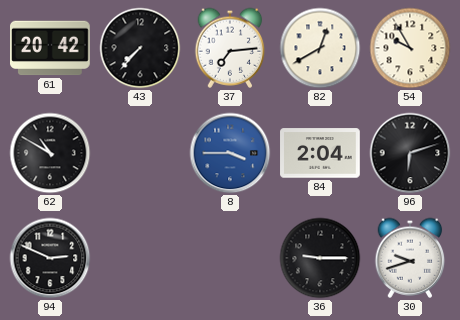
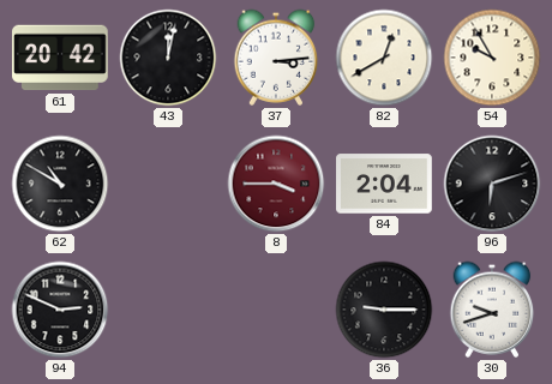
43: 7:37 -> 12:02 (168, 58)
37: 7:14 -> 3:14 (276, 58)
8 dial: blue -> burgundy (276, 184)
